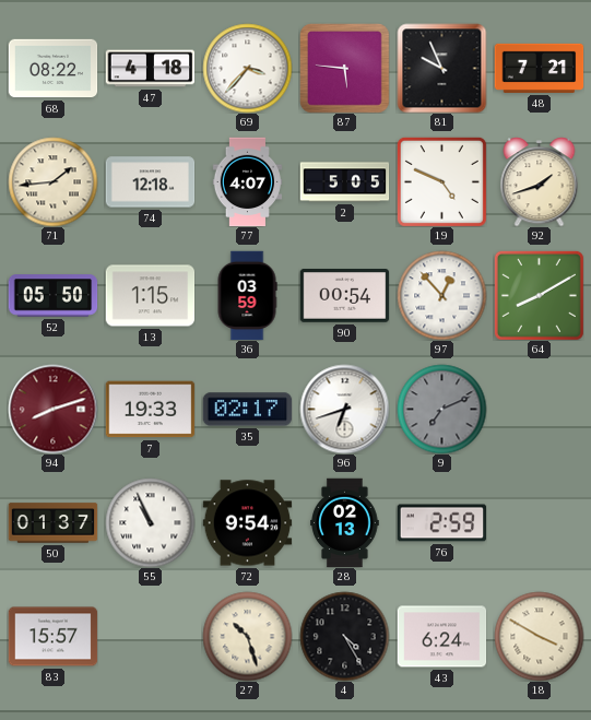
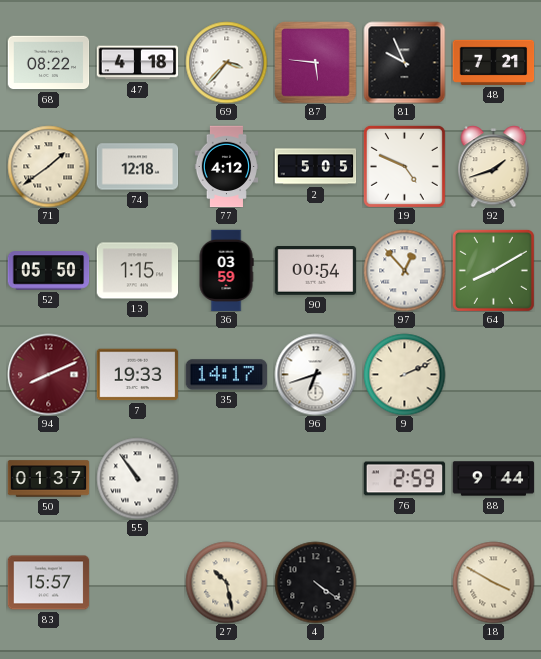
71: 1:44 -> 1:39 (48, 166)
77: 4:07 -> 4:12 (227, 166)
94: 8:12 -> 8:11 (48, 374)
35: 02:17 -> 14:17 (226, 375)
9: 7:11 -> 2:11 (404, 374)
9 dial: grey -> cream (404, 374)
55: 10:56 -> 10:54 (137, 478)
72: 9:54 -> none (247, 523)
28: 02:13 -> none (345, 522)
88: none -> 9:44 (493, 479)
27: 10:27 -> 10:28 (226, 582)
4: 4:25 -> 4:21 (315, 582)
43: 6:24 -> none (441, 637)
